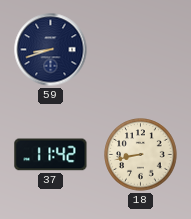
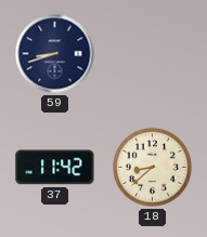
18: 8:43 -> 8:38 (153, 168)
